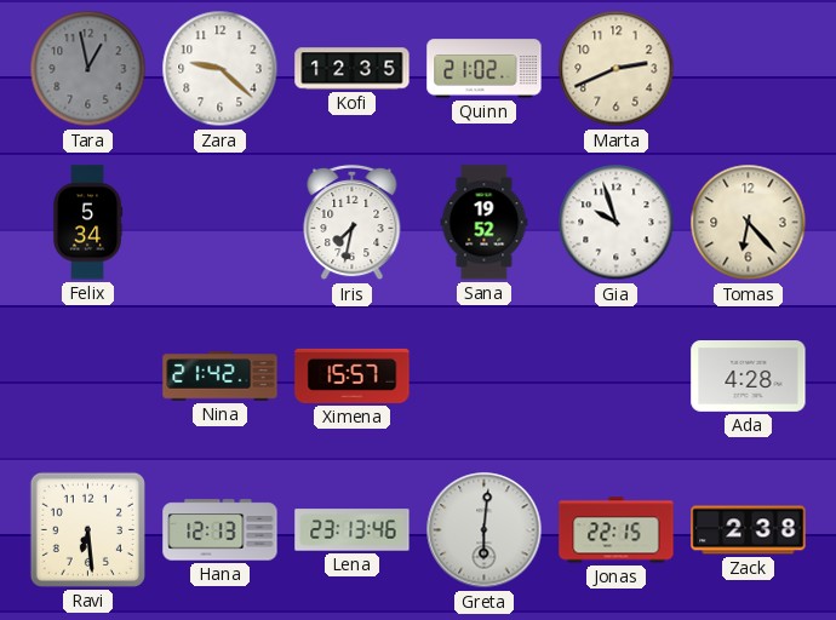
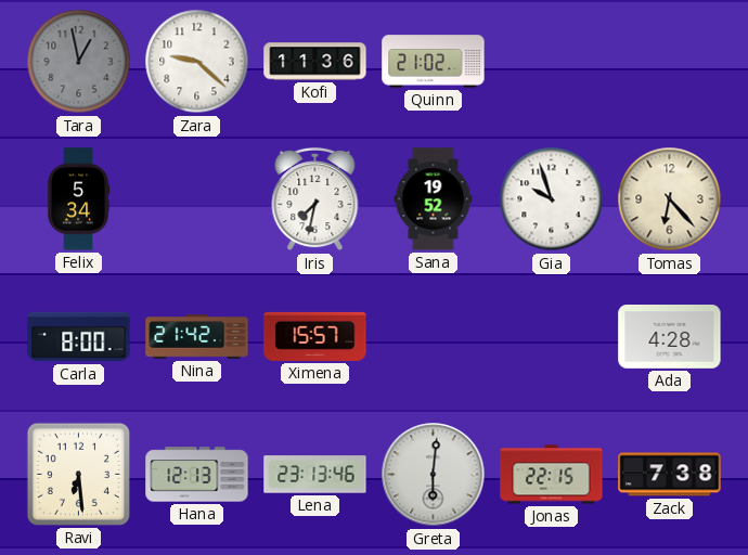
Kofi: 12:35 -> 11:36 (315, 62)
Marta: 2:41 -> none (617, 69)
Carla: none -> 8:00 (79, 337)
Zack: 2:38 -> 7:38 (670, 475)
